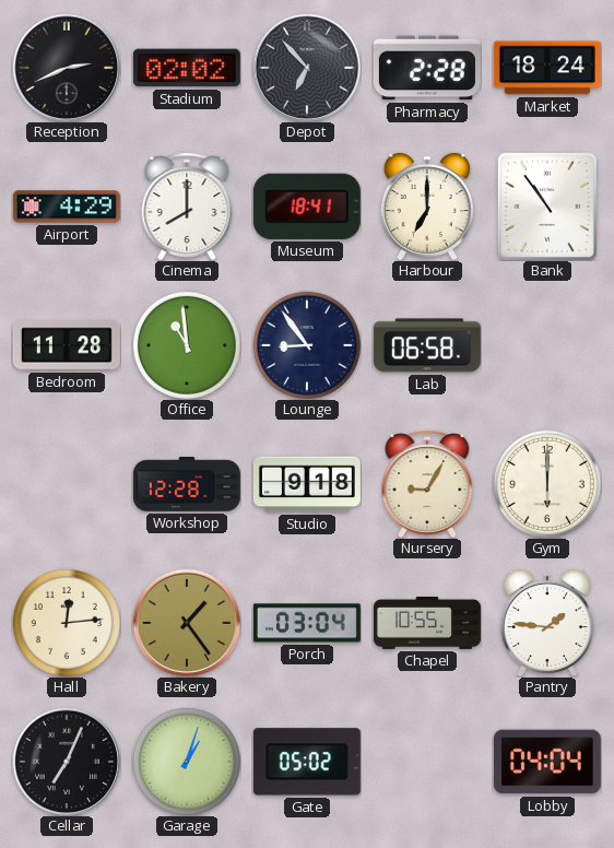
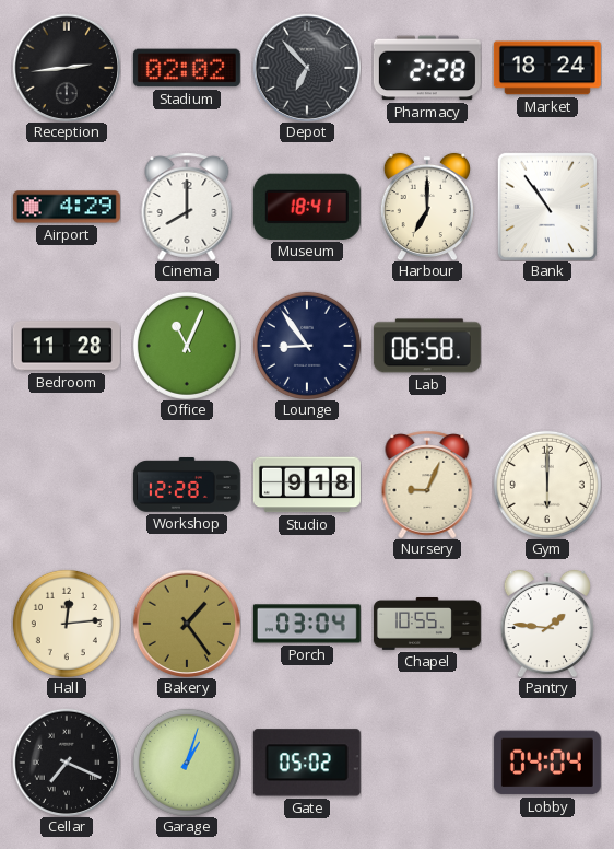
Reception: 2:41 -> 2:44 (66, 67)
Office: 10:59 -> 11:04 (187, 346)
Nursery: 9:05 -> 9:04 (427, 485)
Cellar: 7:04 -> 7:19 (66, 761)
